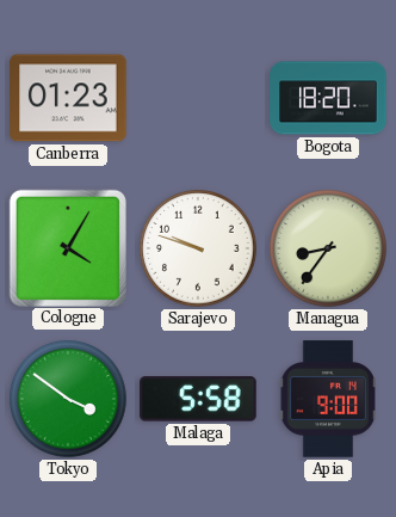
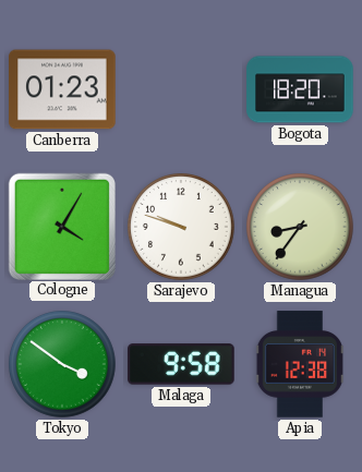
Malaga: 5:58 -> 9:58 (181, 364)
Apia: 9:00 -> 12:38 (300, 364)
